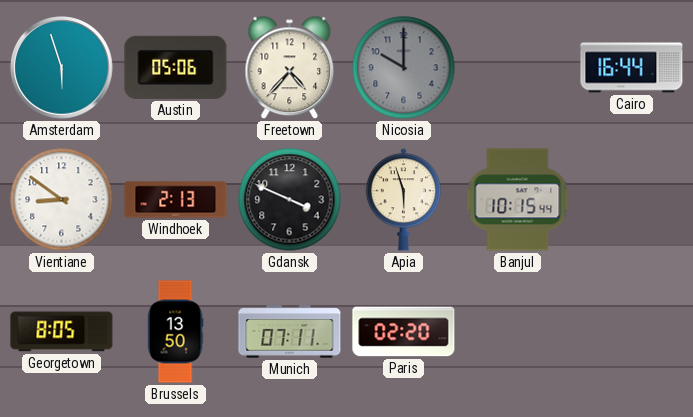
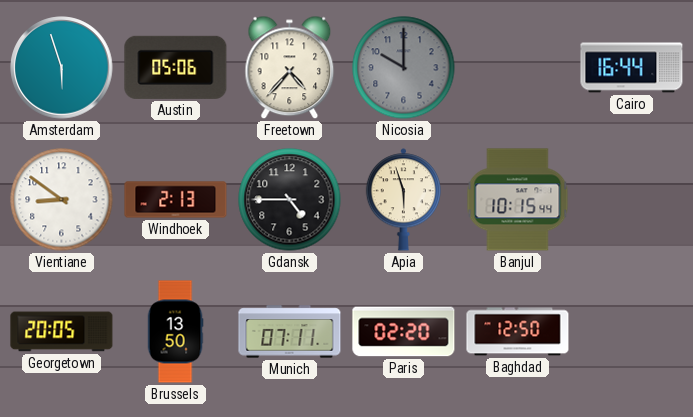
Gdansk: 3:49 -> 4:45 (290, 200)
Georgetown: 8:05 -> 20:05 (62, 332)
Baghdad: none -> 12:50 (518, 332)
